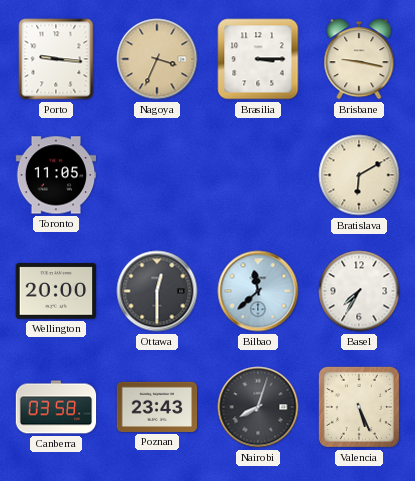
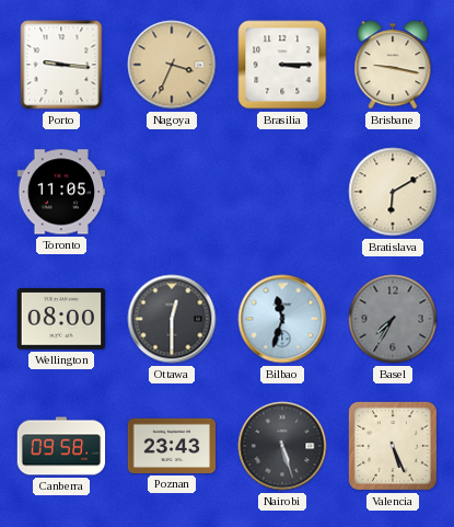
Wellington: 20:00 -> 08:00 (61, 319)
Bilbao: 11:38 -> 11:33 (282, 319)
Basel dial: white -> grey (393, 319)
Canberra: 03:58 -> 09:58 (61, 446)
Nairobi: 8:03 -> 5:27 (282, 446)
